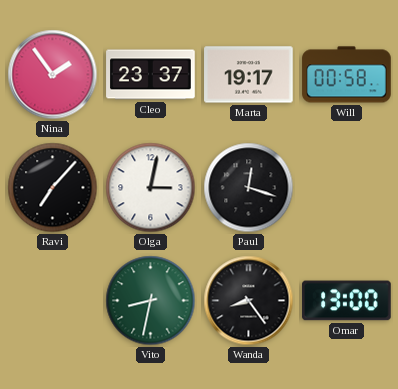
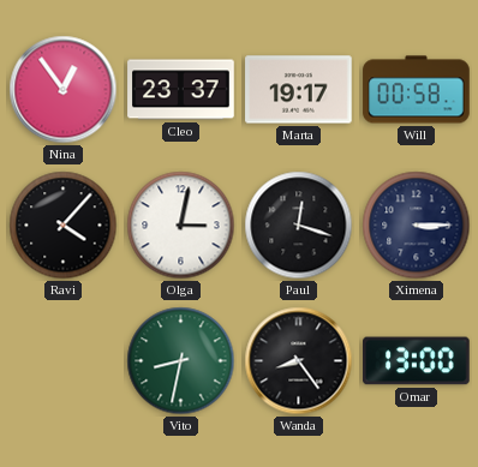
Nina: 1:54 -> 12:54 (64, 90)
Ravi: 7:07 -> 4:07 (64, 226)
Ximena: none -> 3:15 (417, 226)
